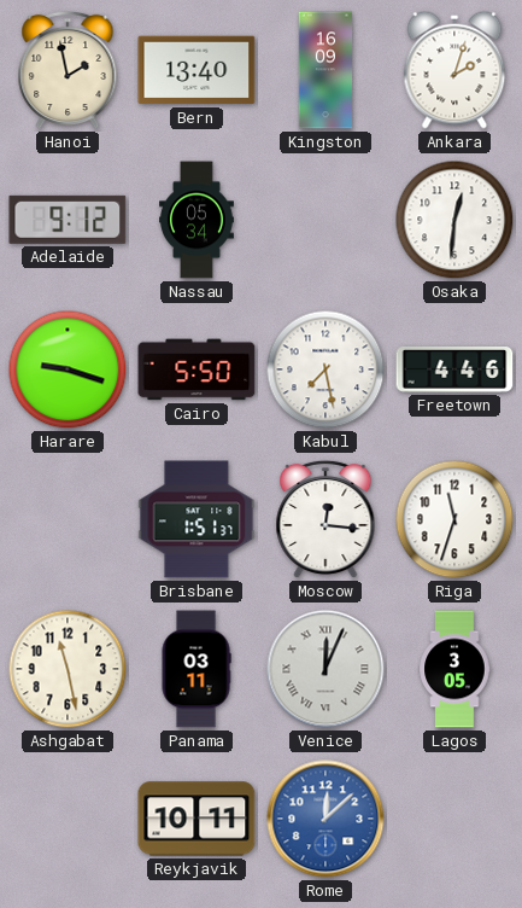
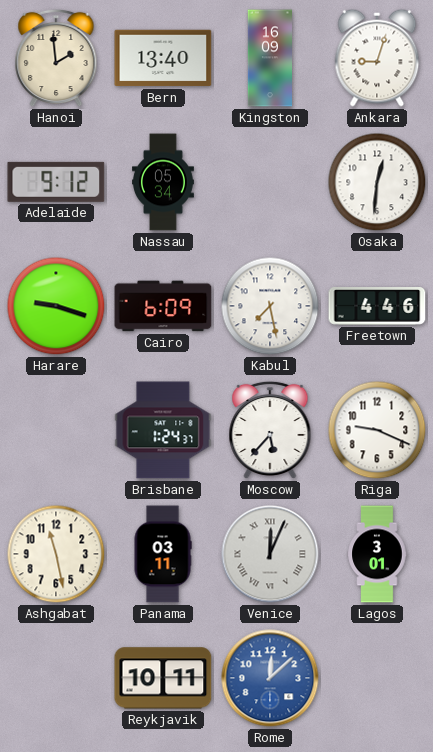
Hanoi: 1:58 -> 1:59 (56, 58)
Ankara: 2:03 -> 9:03 (377, 58)
Cairo: 5:50 -> 6:09 (163, 306)
Brisbane: 1:51 -> 1:24 (163, 430)
Moscow: 12:16 -> 5:37 (270, 430)
Riga: 11:33 -> 9:19 (377, 430)
Lagos: 3:05 -> 3:01 (377, 554)
